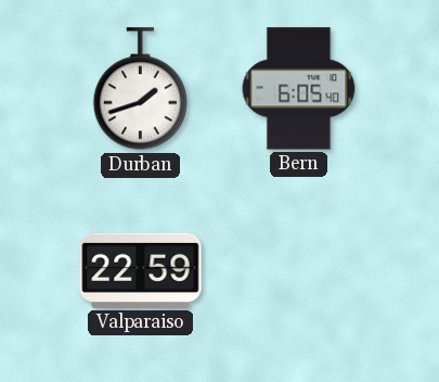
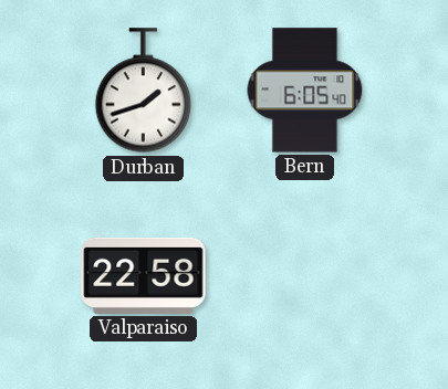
Valparaiso: 22:59 -> 22:58 (144, 275)
